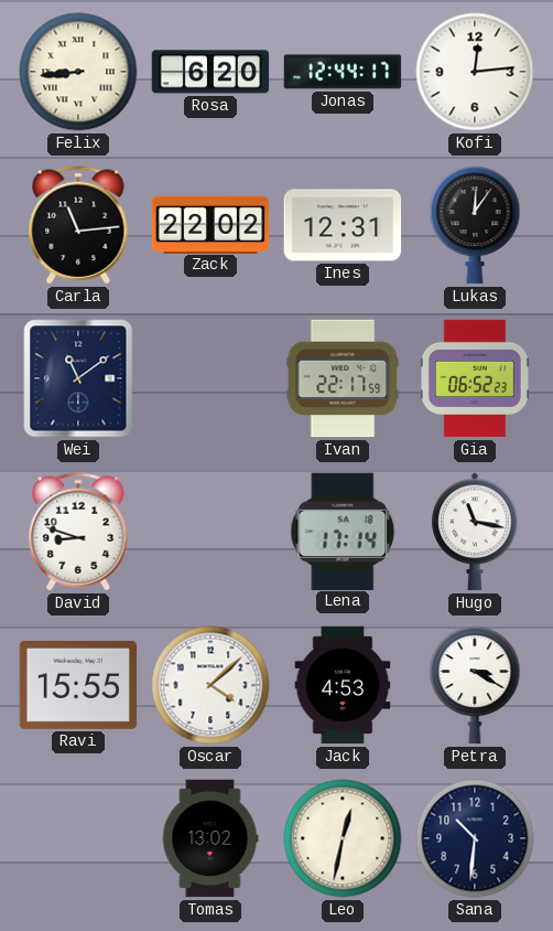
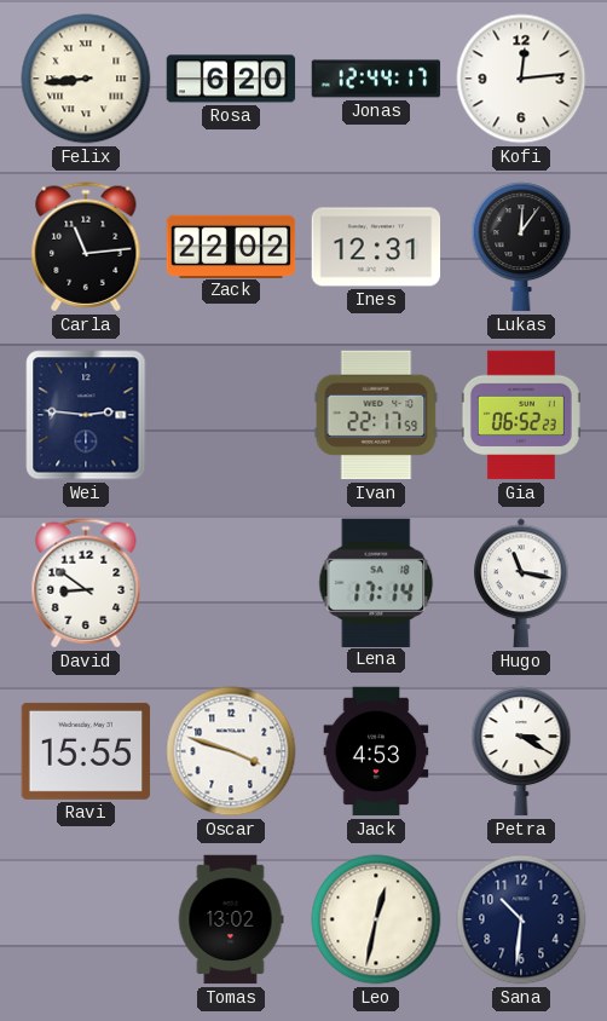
Wei: 11:09 -> 2:46 (86, 415)
David: 8:48 -> 8:51 (86, 583)
Oscar: 4:08 -> 3:48 (231, 751)
